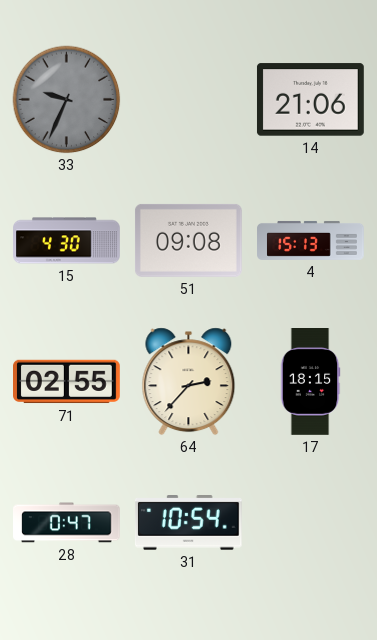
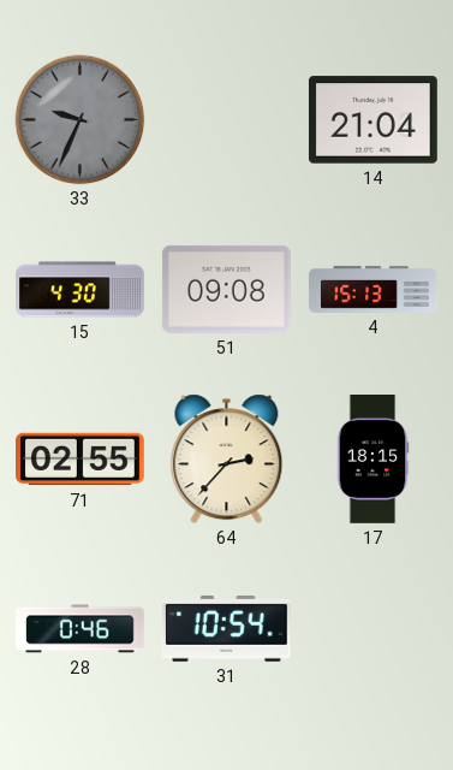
14: 21:06 -> 21:04 (374, 120)
28: 0:47 -> 0:46 (81, 629)
